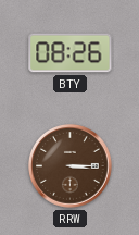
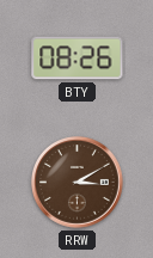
RRW: 3:15 -> 3:10 (78, 183)
